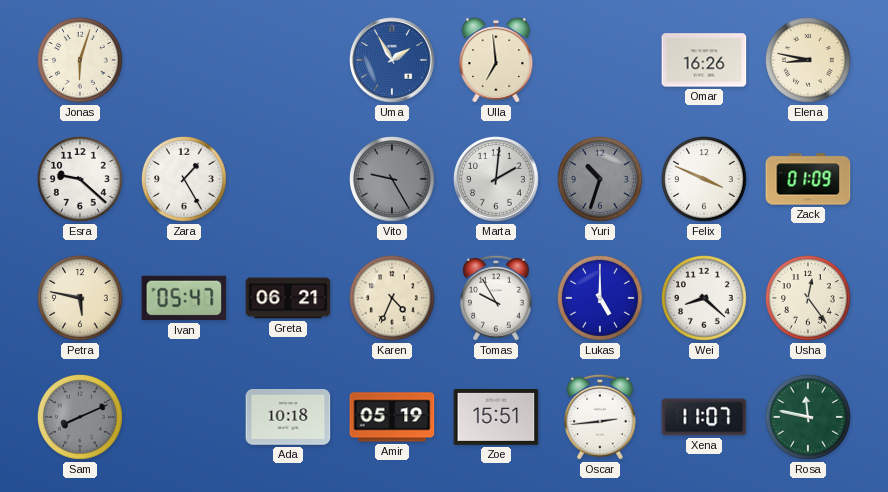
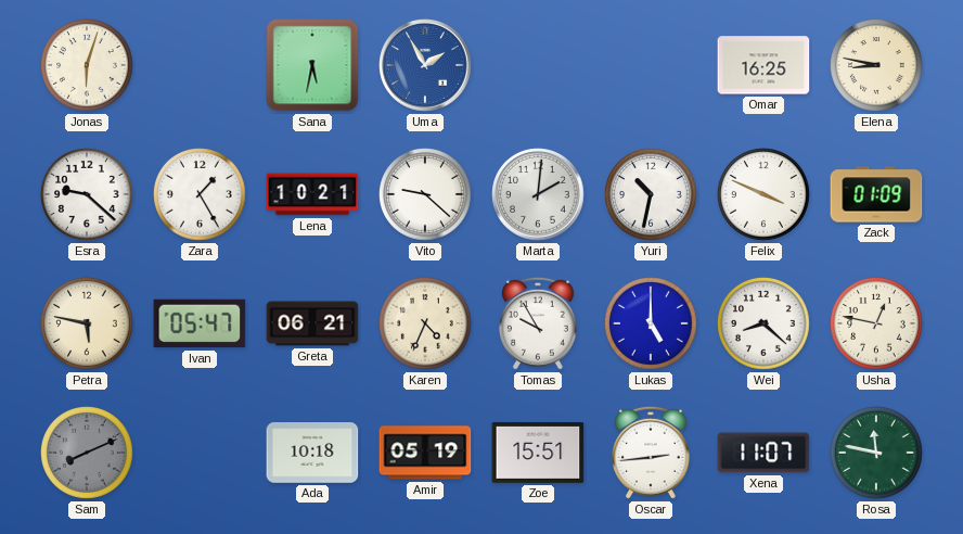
Sana: none -> 5:32 (312, 65)
Ulla: 6:59 -> none (496, 60)
Omar: 16:26 -> 16:25 (763, 65)
Lena: none -> 10:21 (312, 194)
Vito: 9:25 -> 9:22 (426, 195)
Vito dial: grey -> white (426, 195)
Yuri: 10:33 -> 10:32 (652, 195)
Yuri dial: grey -> white (652, 195)
Usha: 12:24 -> 12:47 (877, 325)
